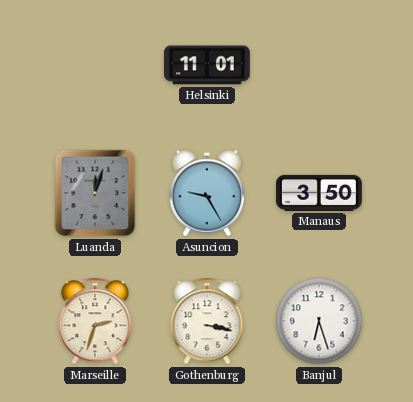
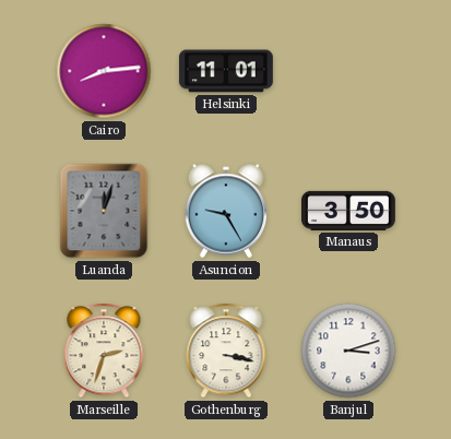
Cairo: none -> 8:14 (104, 71)
Banjul: 6:27 -> 3:12 (348, 351)
